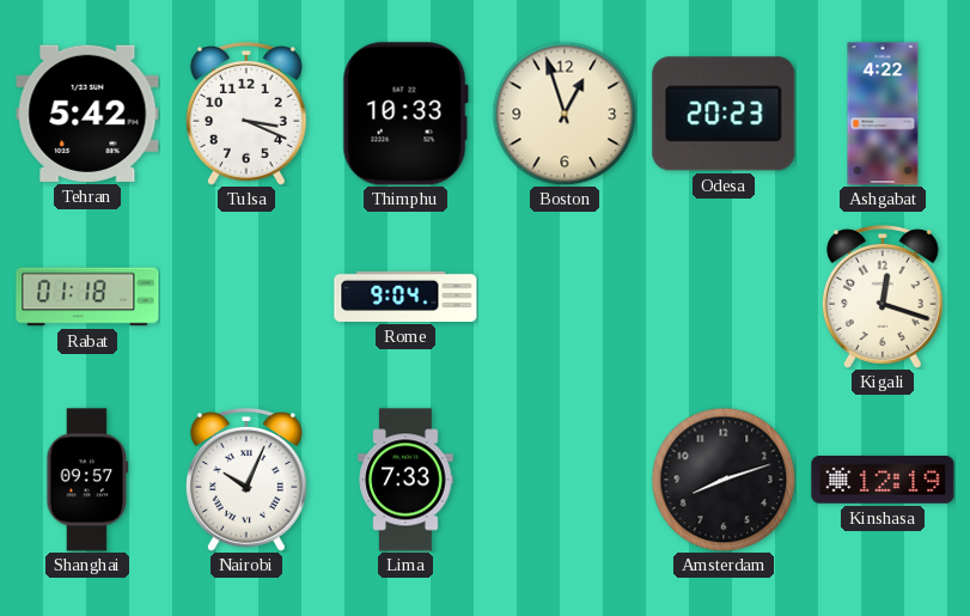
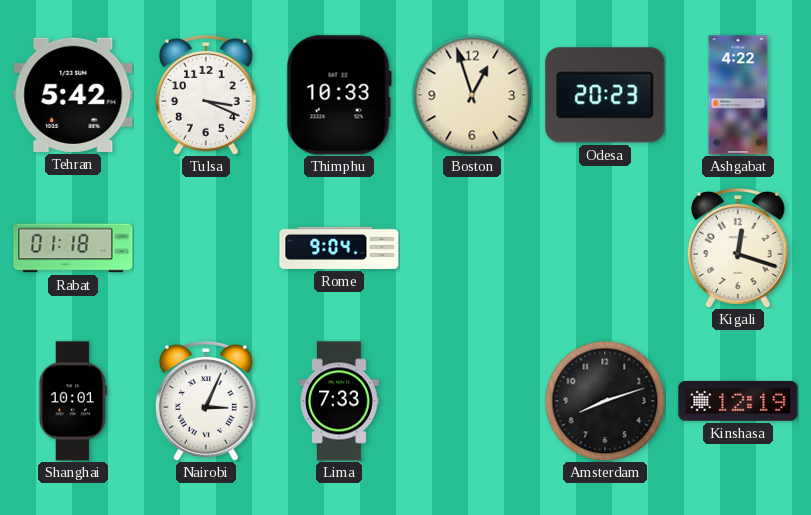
Shanghai: 09:57 -> 10:01 (73, 401)
Nairobi: 10:04 -> 3:04 (206, 402)
